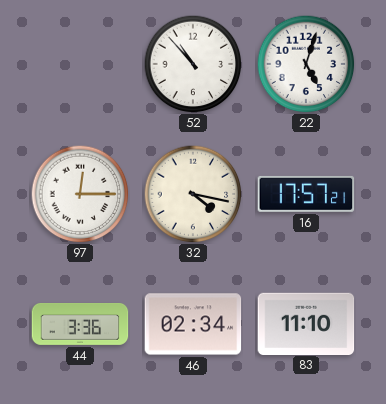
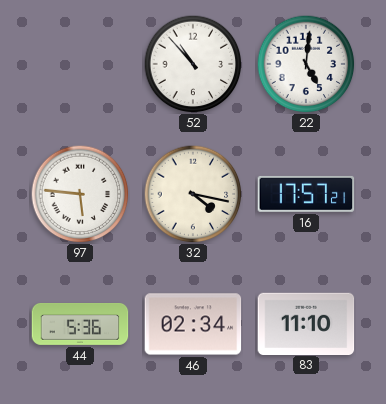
22: 5:03 -> 5:01 (306, 64)
97: 12:15 -> 5:46 (80, 194)
44: 3:36 -> 5:36 (80, 325)
